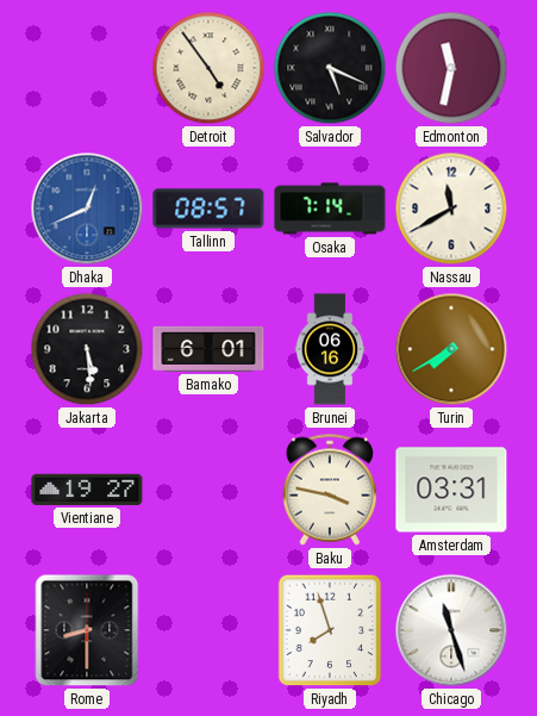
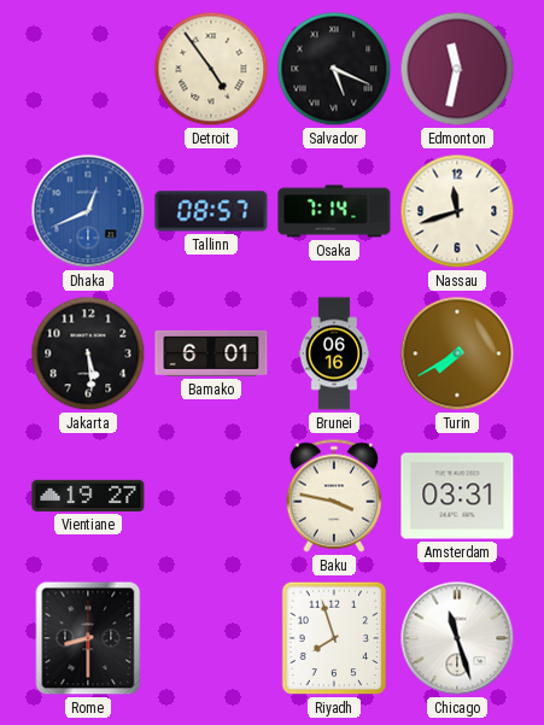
Nassau: 11:40 -> 11:42 (457, 211)
